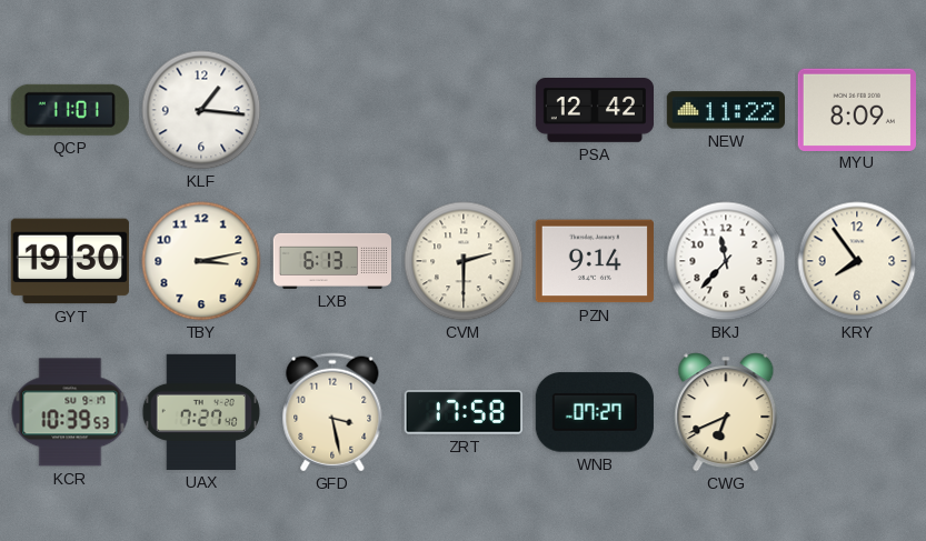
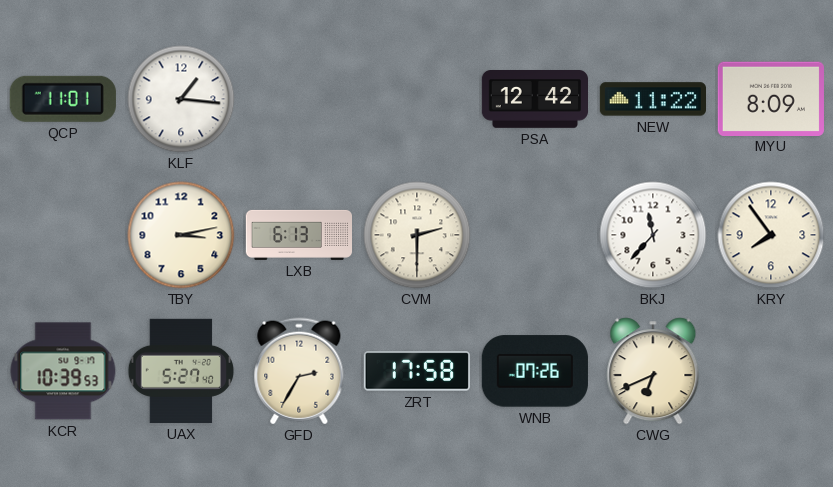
GYT: 19:30 -> none (70, 261)
PZN: 9:14 -> none (595, 261)
UAX: 7:27 -> 5:27 (181, 371)
GFD: 3:28 -> 2:35 (299, 371)
WNB: 07:27 -> 07:26 (535, 371)
